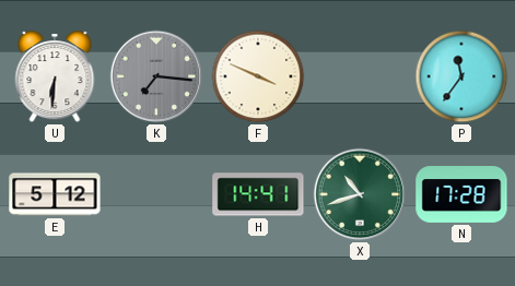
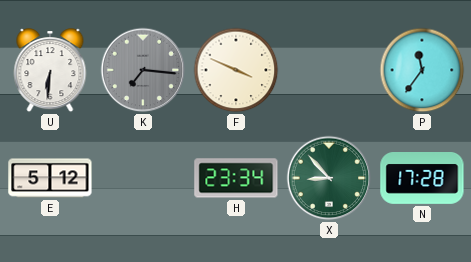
H: 14:41 -> 23:34 (236, 178)
X: 10:42 -> 8:53 (329, 178)
